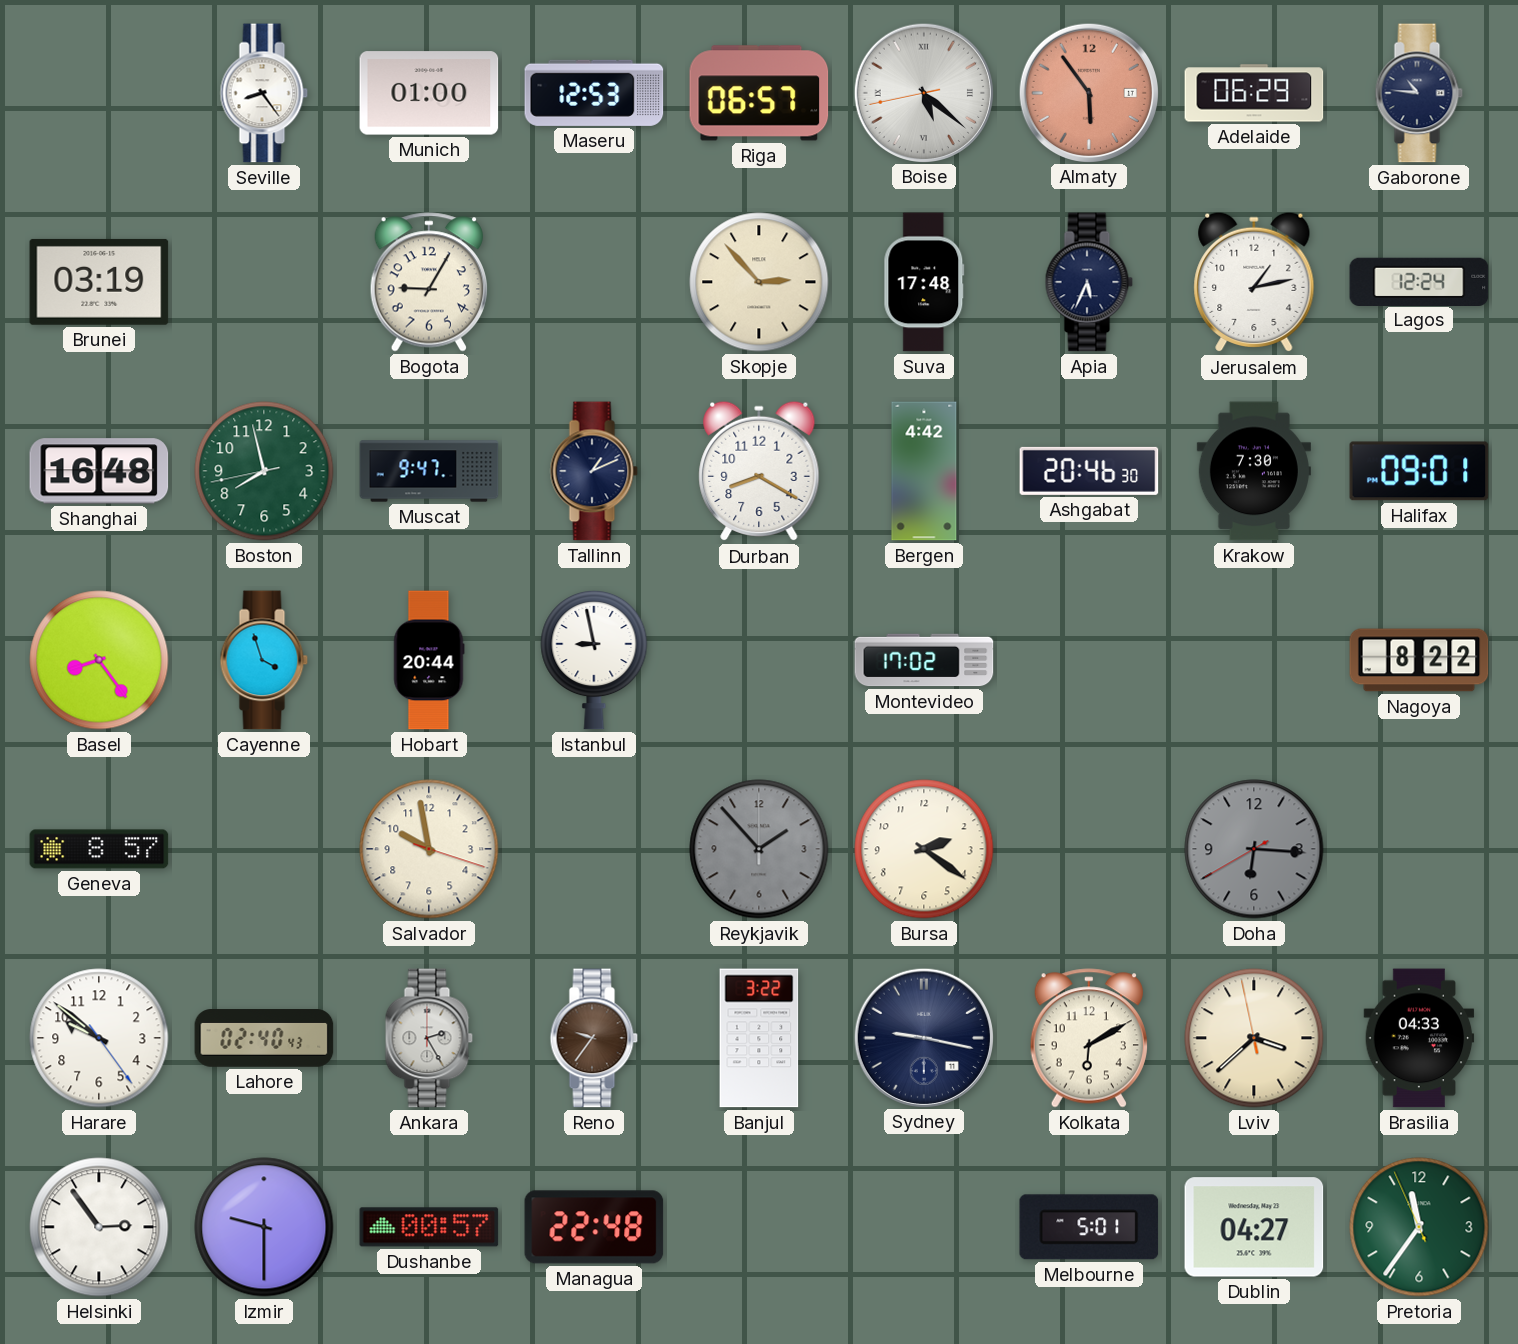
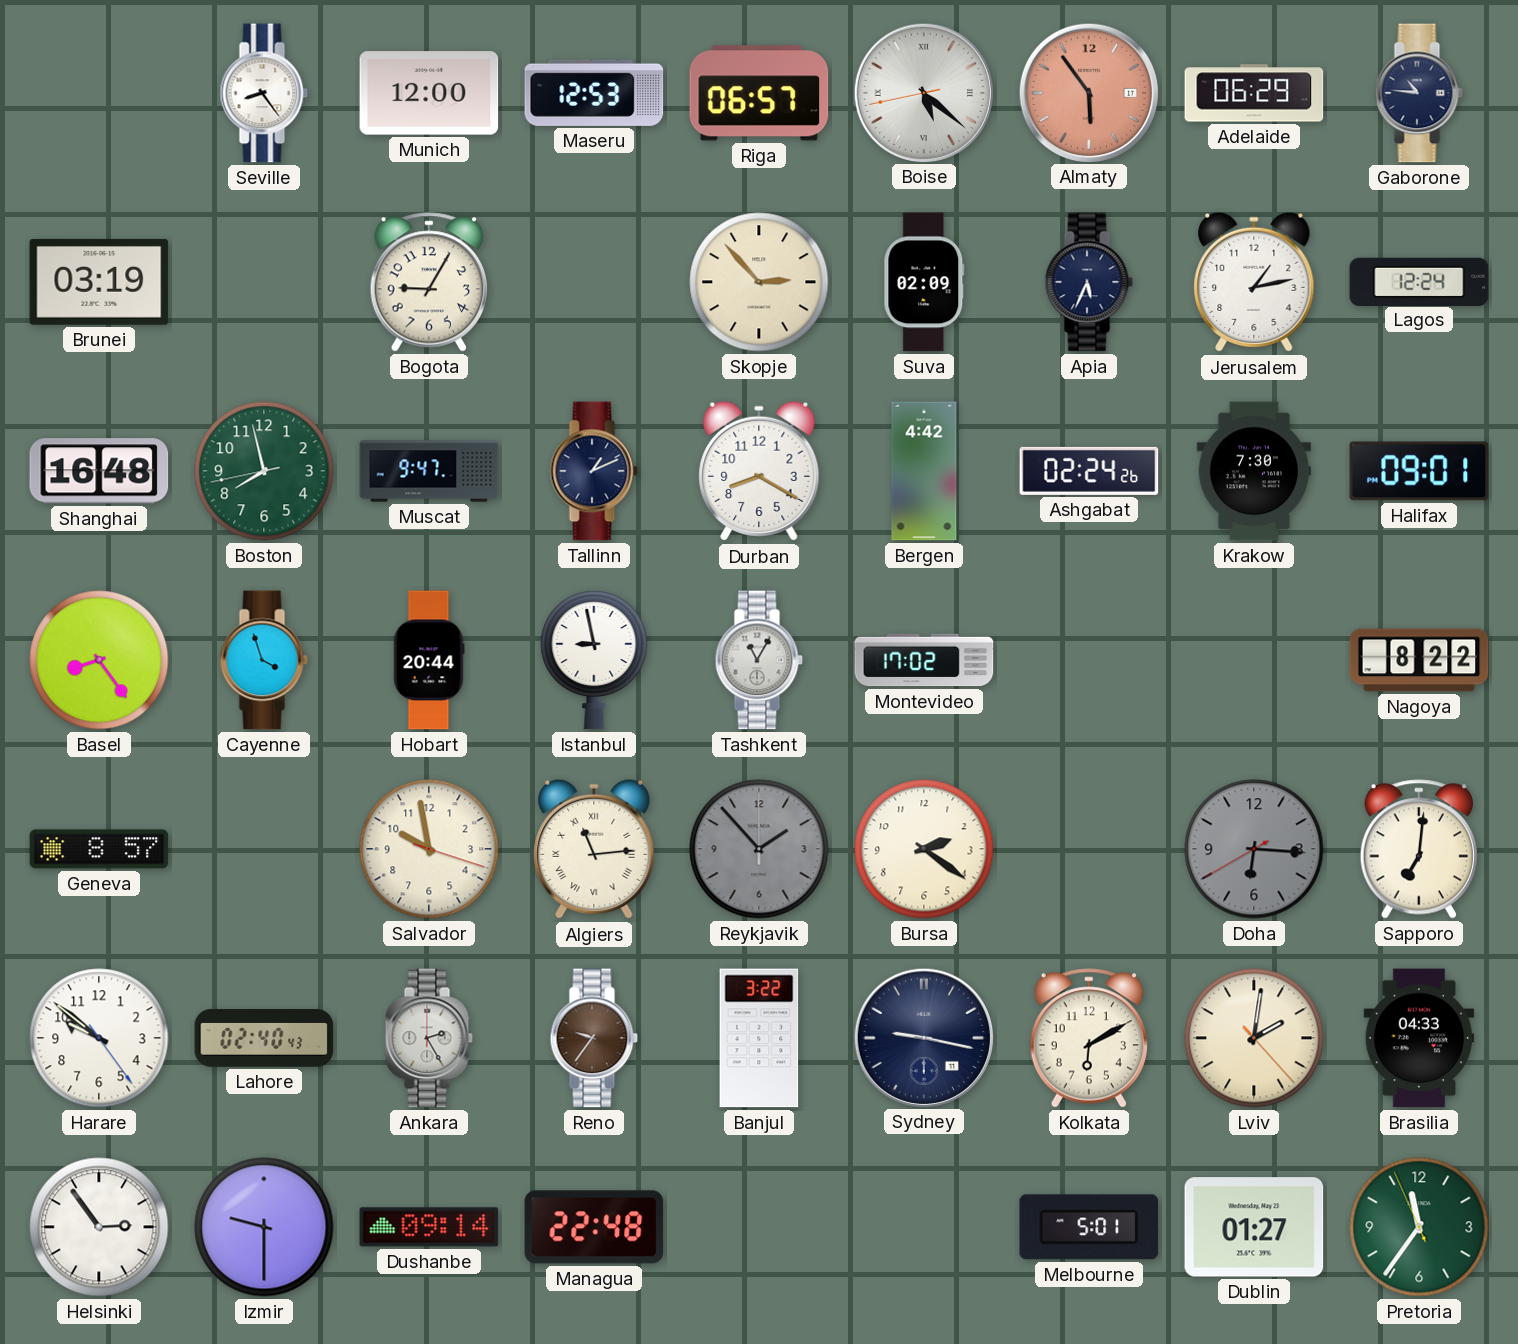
Munich: 01:00 -> 12:00 (429, 93)
Suva: 17:48 -> 02:09 (924, 282)
Ashgabat: 20:46 -> 02:24 (1089, 471)
Tashkent: none -> 11:05 (759, 660)
Algiers: none -> 11:14 (594, 849)
Sapporo: none -> 7:01 (1418, 849)
Lviv: 3:37 -> 2:01 (1254, 1038)
Dushanbe: 00:57 -> 09:14 (429, 1227)
Dublin: 04:27 -> 01:27 (1254, 1227)
